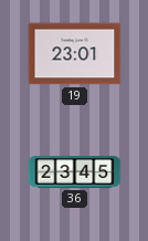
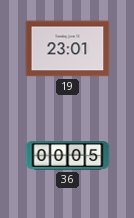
36: 23:45 -> 00:05 (68, 156)
